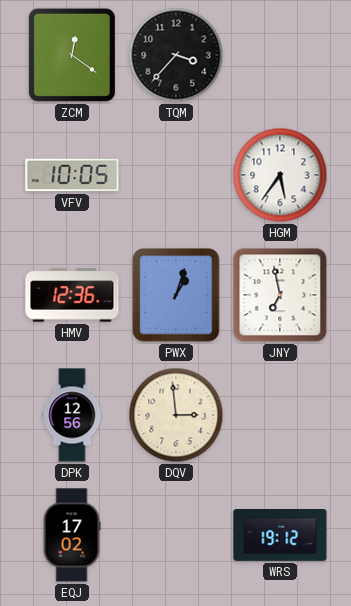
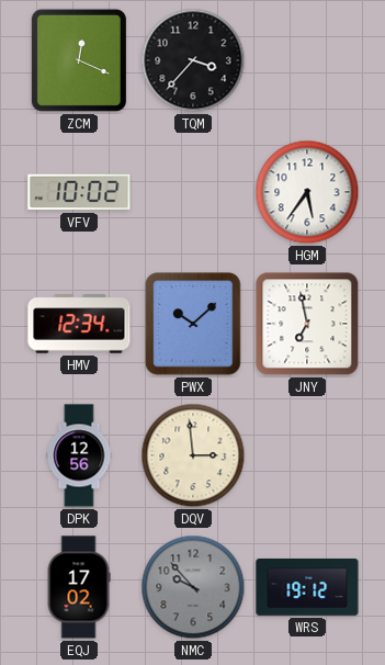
ZCM: 12:21 -> 12:19 (79, 60)
VFV: 10:05 -> 10:02 (79, 192)
HMV: 12:36 -> 12:34 (79, 324)
PWX: 1:03 -> 10:08 (193, 324)
NMC: none -> 9:53 (193, 587)
